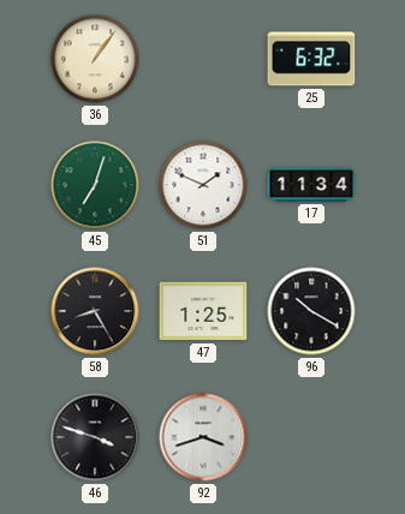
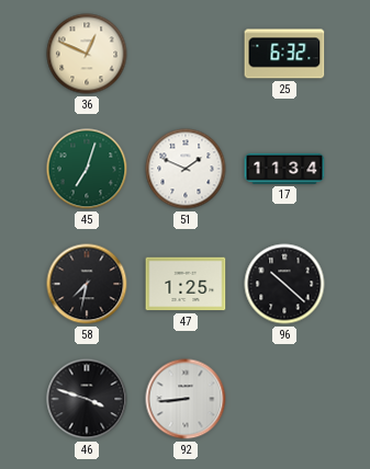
36: 1:06 -> 12:49 (87, 54)
58: 8:25 -> 7:32 (87, 284)
96: 10:20 -> 10:22 (284, 284)
92: 3:42 -> 8:44 (186, 399)
